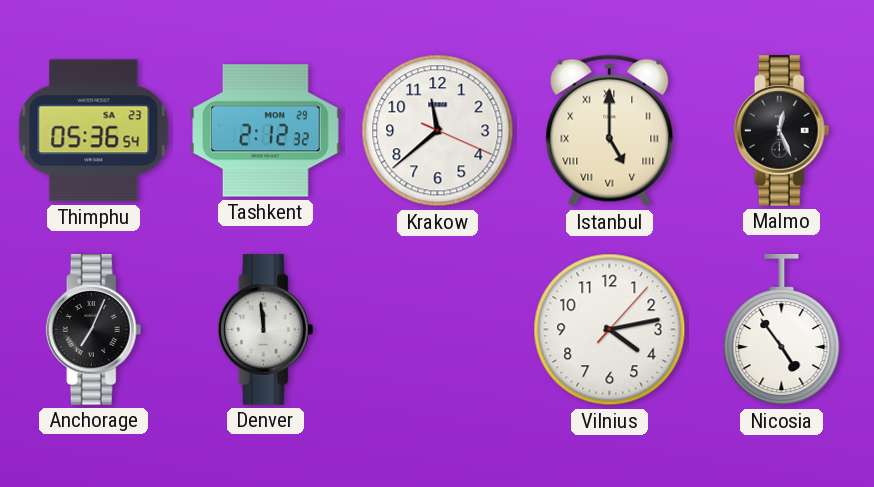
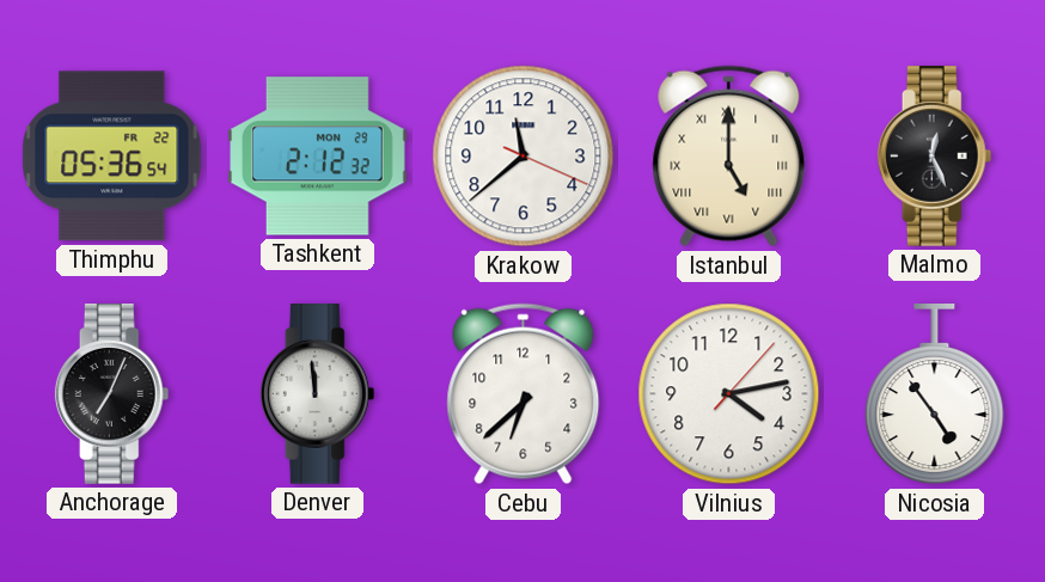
Thimphu date: SA 23 -> FR 22 (112, 157)
Cebu: none -> 6:38 (524, 394)
